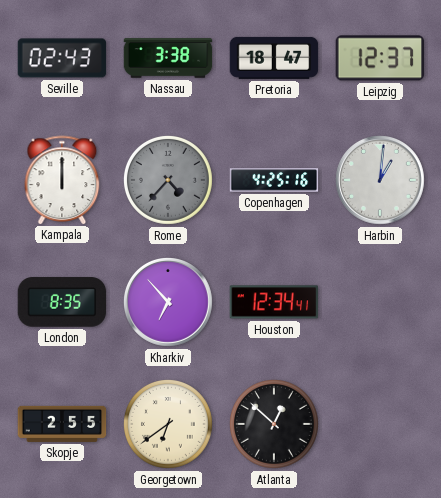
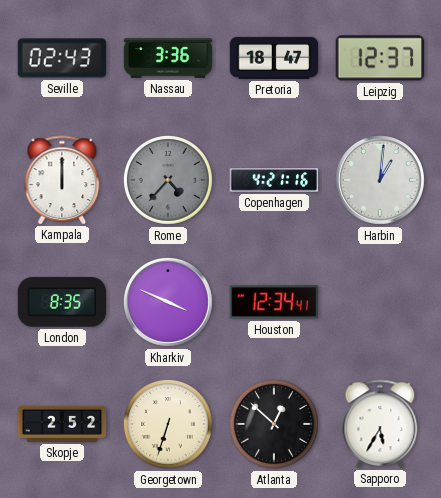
Nassau: 3:38 -> 3:36 (168, 58)
Copenhagen: 4:25 -> 4:21 (274, 180)
Kharkiv: 6:53 -> 3:49 (169, 303)
Skopje: 2:55 -> 2:52 (62, 424)
Georgetown: 6:39 -> 6:33 (169, 425)
Sapporo: none -> 5:35 (380, 424)
